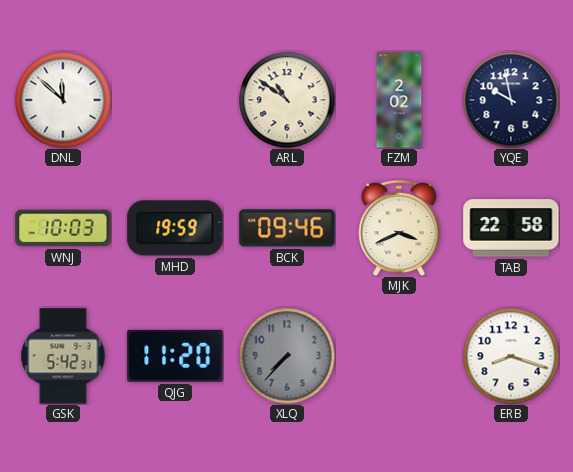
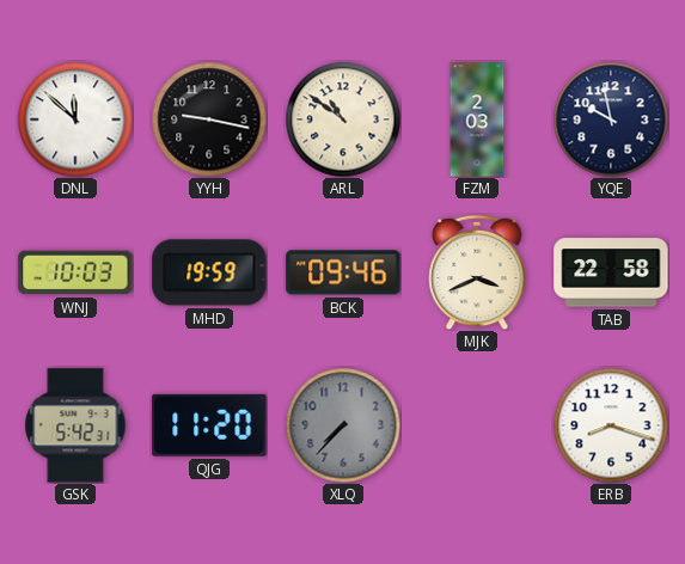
YYH: none -> 9:17 (209, 119)
FZM: 2:02 -> 2:03 (477, 119)
